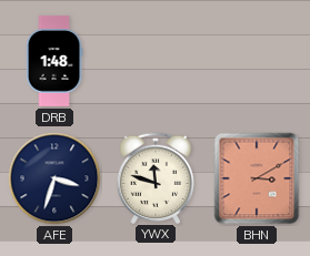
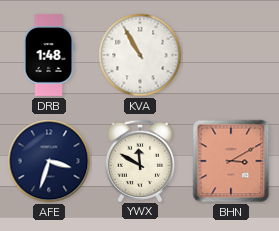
KVA: none -> 10:55 (140, 55)
YWX: 11:48 -> 11:50 (139, 160)
